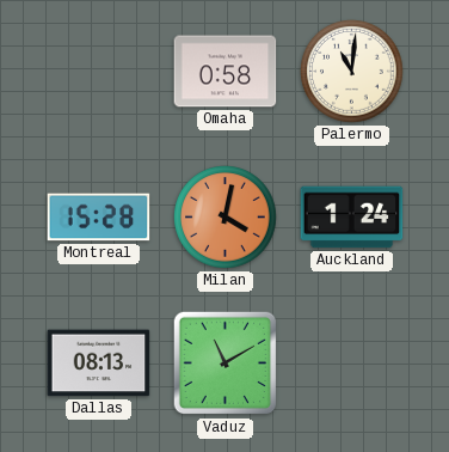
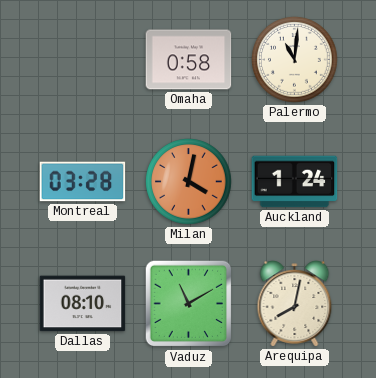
Montreal: 15:28 -> 03:28 (83, 182)
Dallas: 08:13 -> 08:10 (83, 304)
Arequipa: none -> 8:02 (295, 304)
